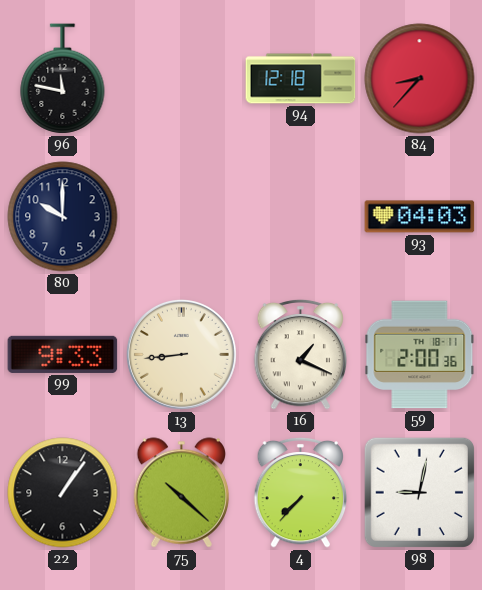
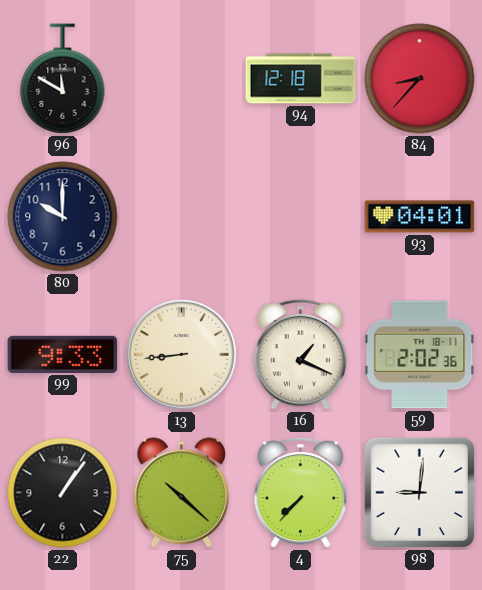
96: 11:47 -> 11:50 (63, 79)
93: 04:03 -> 04:01 (420, 217)
59: 2:00 -> 2:02 (420, 355)
98: 9:02 -> 9:01 (419, 492)
